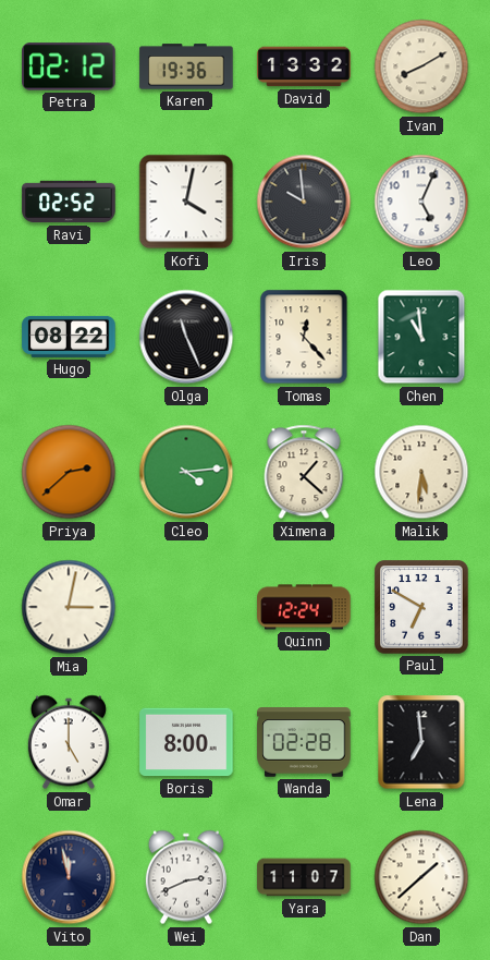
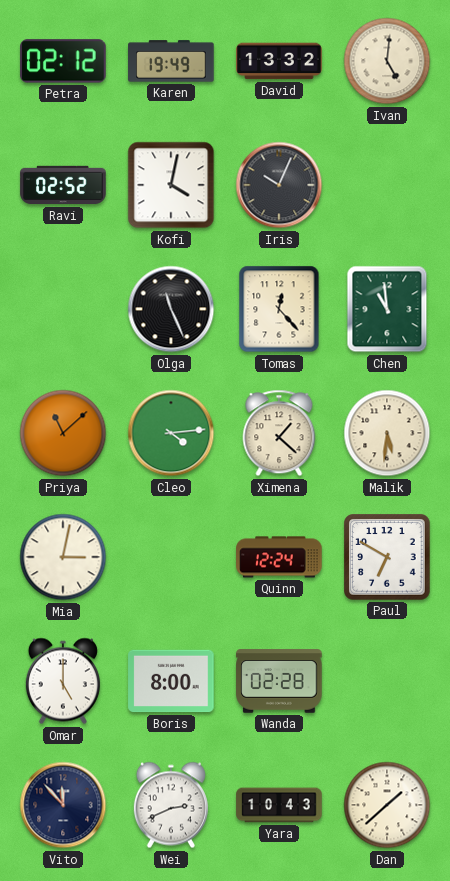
Karen: 19:36 -> 19:49 (171, 61)
Ivan: 8:10 -> 5:01 (387, 61)
Iris: 9:59 -> 10:04 (279, 185)
Leo: 5:04 -> none (421, 202)
Hugo: 08:22 -> none (69, 337)
Priya: 2:38 -> 11:08 (63, 433)
Lena: 6:59 -> none (421, 742)
Vito: 11:58 -> 11:53 (63, 805)
Yara: 11:07 -> 10:43 (279, 805)
